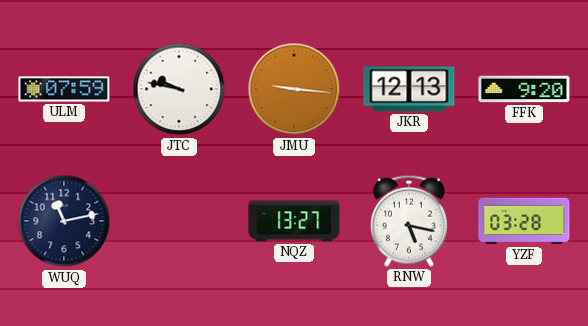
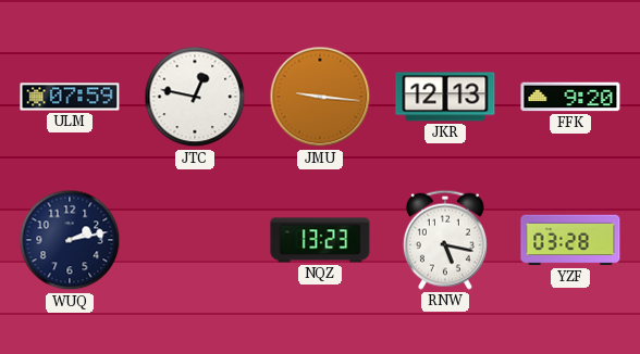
JTC: 9:47 -> 12:47 (195, 97)
WUQ: 11:13 -> 2:13 (70, 240)
NQZ: 13:27 -> 13:23 (320, 240)
